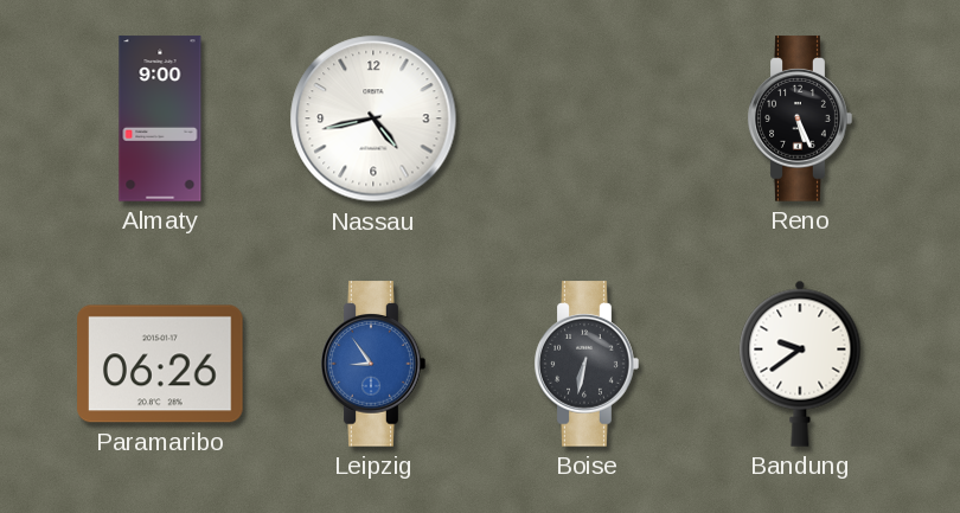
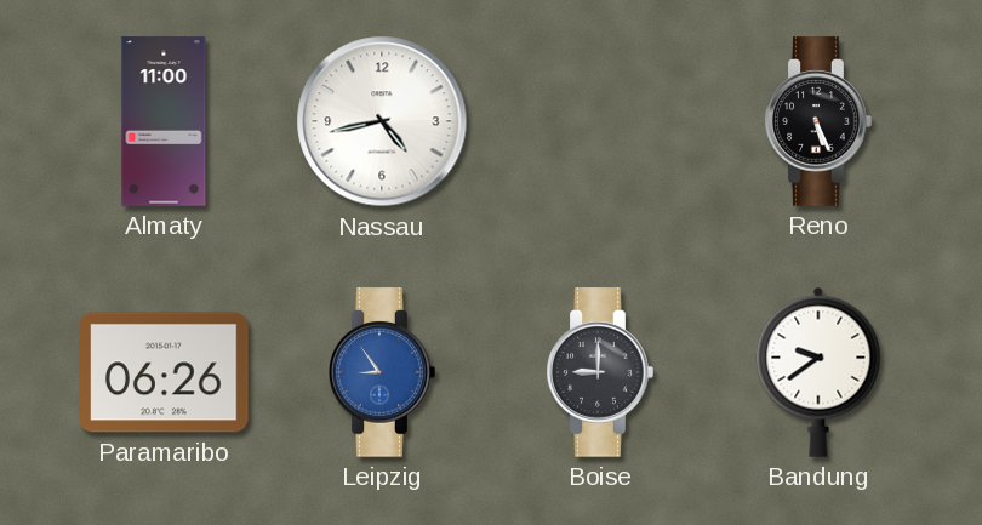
Almaty: 9:00 -> 11:00 (164, 121)
Boise: 6:32 -> 9:00 (600, 372)
